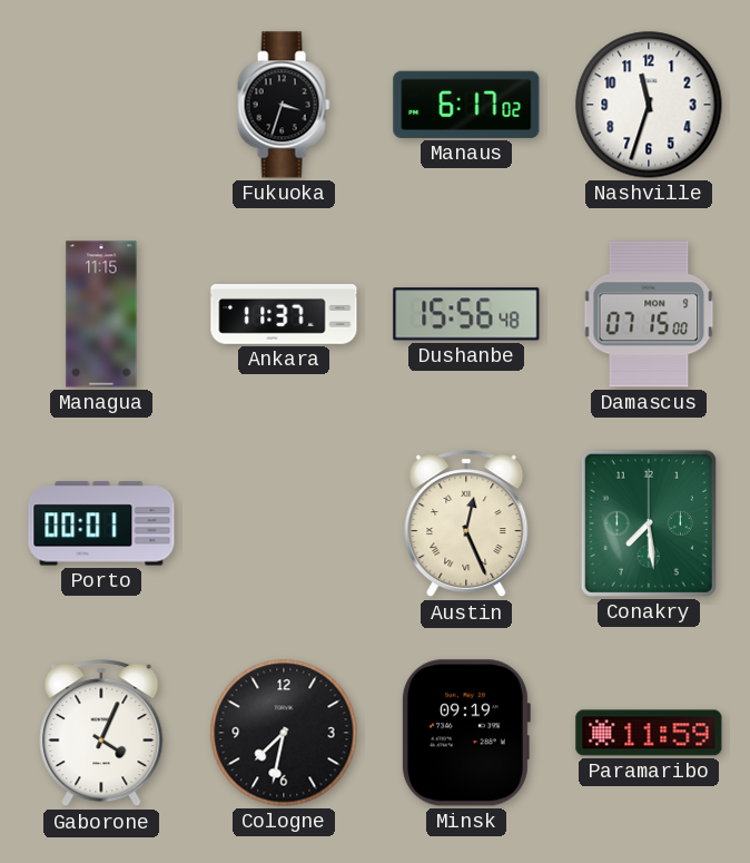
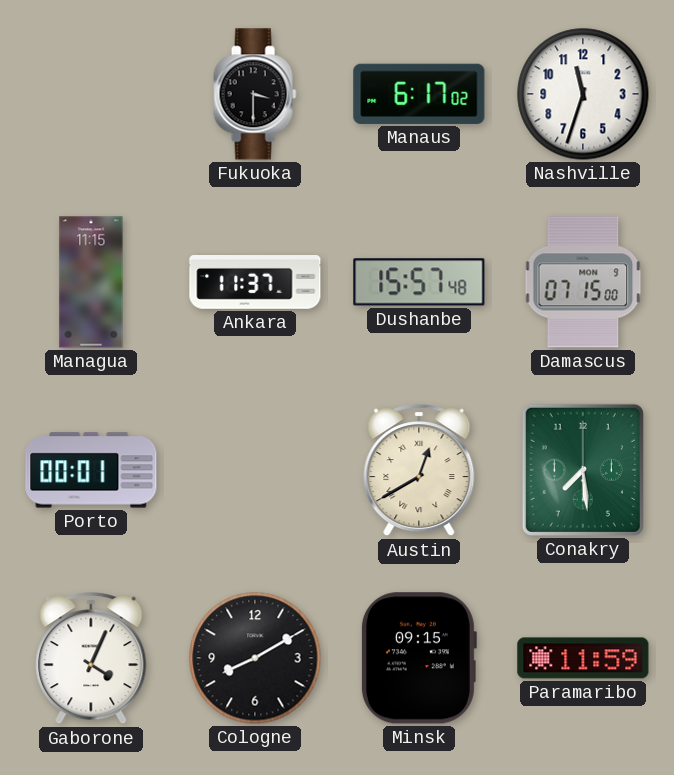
Fukuoka: 3:33 -> 3:30 (255, 94)
Dushanbe: 15:56 -> 15:57 (419, 282)
Austin: 12:26 -> 12:40 (419, 471)
Cologne: 7:32 -> 8:10 (255, 658)
Minsk: 09:19 -> 09:15 (418, 658)
